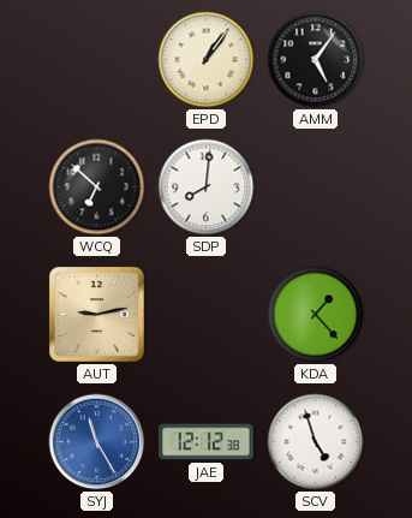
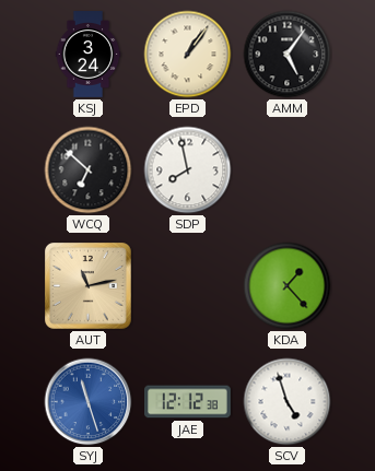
KSJ: none -> 3:24 (89, 55)
SDP: 8:01 -> 7:58 (188, 170)
AUT: 9:13 -> 11:13 (89, 286)
SYJ: 11:25 -> 11:27 (89, 402)
